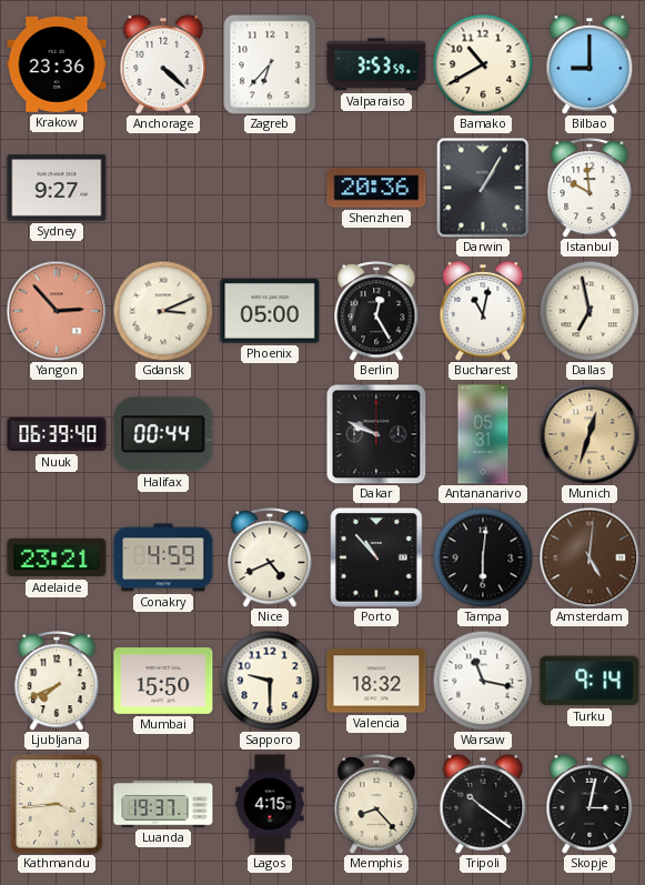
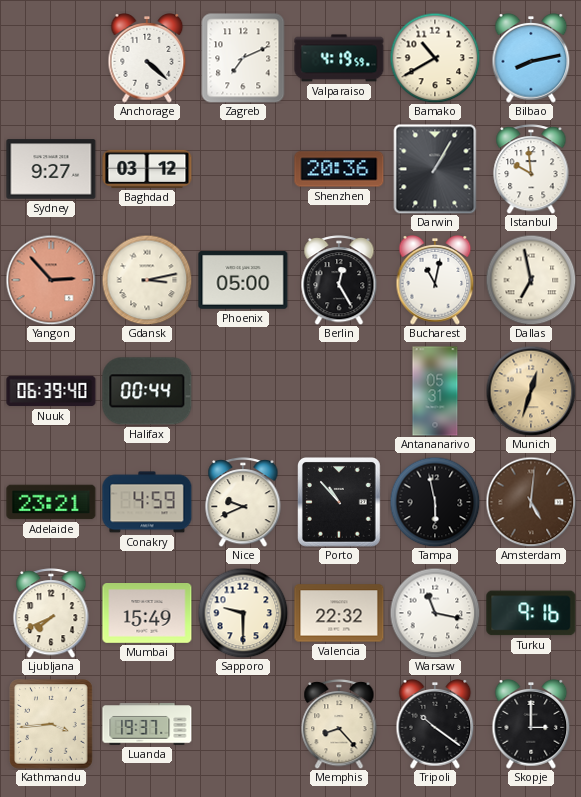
Krakow: 23:36 -> none (57, 64)
Zagreb: 6:37 -> 7:11 (243, 58)
Valparaiso: 3:53 -> 4:19 (339, 58)
Bilbao: 9:00 -> 8:13 (531, 59)
Baghdad: none -> 03:12 (147, 169)
Gdansk: 3:11 -> 3:13 (147, 280)
Dakar: 9:49 -> none (376, 434)
Nice: 4:41 -> 9:41 (243, 502)
Tampa: 6:01 -> 5:58 (435, 502)
Mumbai: 15:50 -> 15:49 (147, 614)
Valencia: 18:32 -> 22:32 (339, 613)
Turku: 9:14 -> 9:16 (531, 613)
Lagos: 4:15 -> none (270, 804)
Skopje: 3:02 -> 3:00 (531, 725)
